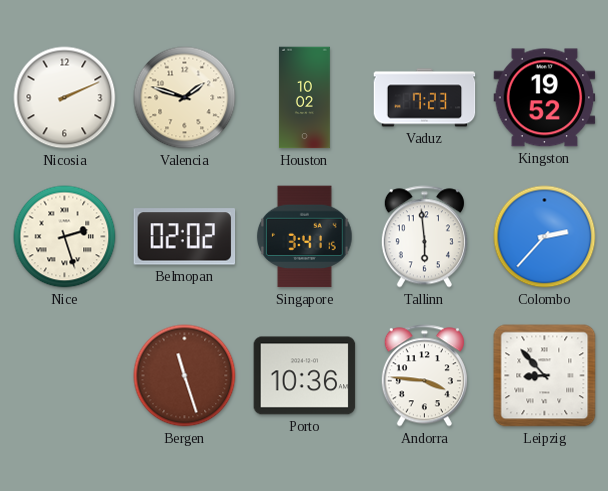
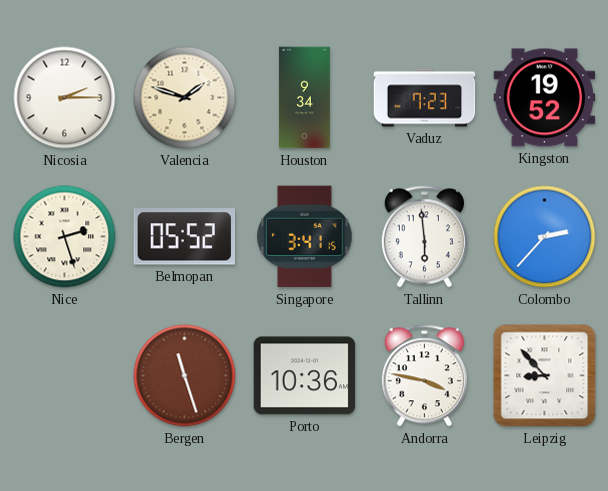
Nicosia: 2:11 -> 2:15 (65, 98)
Houston: 10:02 -> 9:34 (304, 98)
Belmopan: 02:02 -> 05:52 (185, 237)
Andorra: 3:46 -> 3:47 (424, 376)
